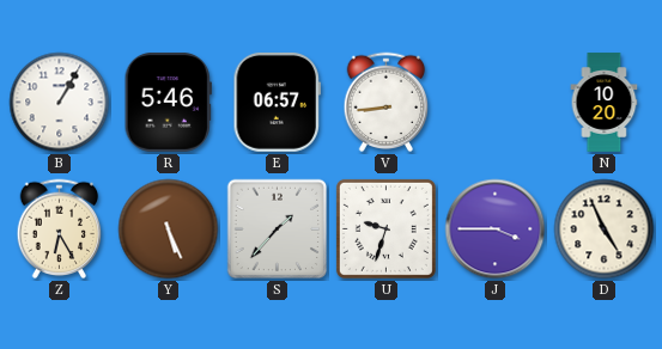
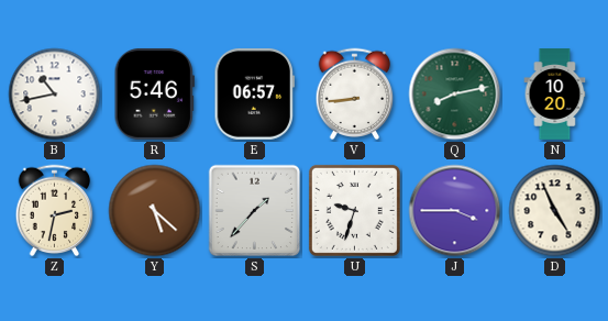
B: 1:05 -> 10:43 (55, 95)
Q: none -> 8:13 (455, 95)
Z: 6:25 -> 2:32 (55, 211)
Y: 5:26 -> 5:22 (155, 211)
